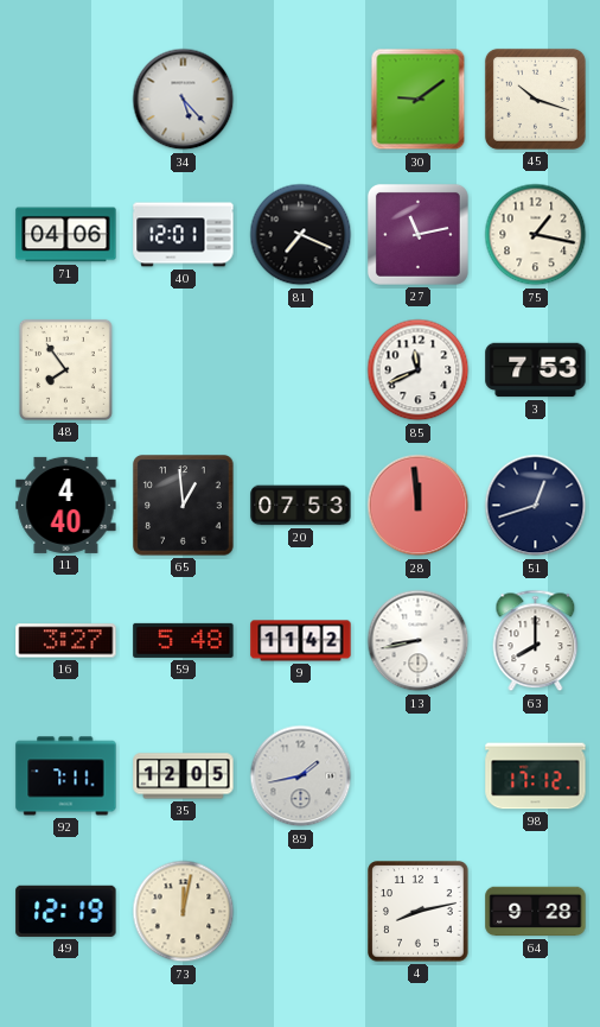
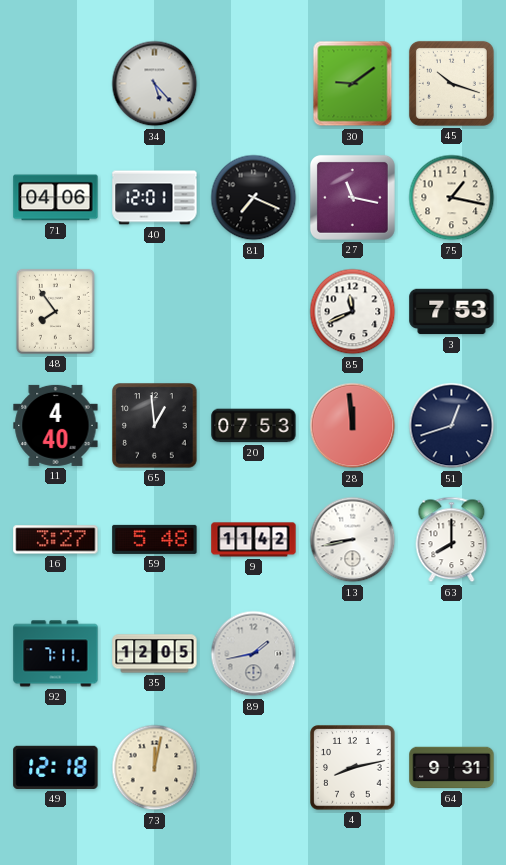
27: 11:13 -> 11:17 (352, 197)
98: 17:12 -> none (536, 776)
49: 12:19 -> 12:18 (56, 767)
64: 9:28 -> 9:31 (452, 768)
